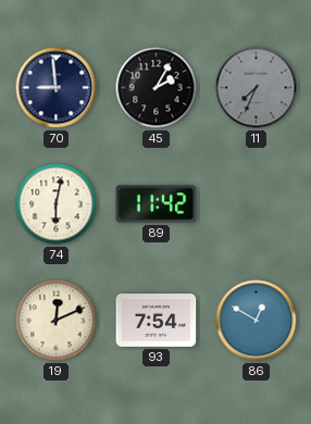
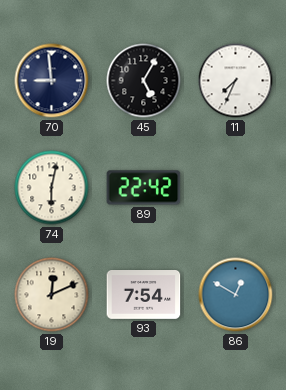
45: 2:05 -> 5:05 (144, 81)
11 dial: grey -> white (236, 81)
89: 11:42 -> 22:42 (144, 188)
